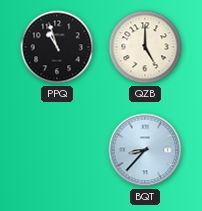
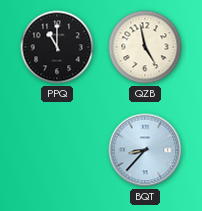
PPQ: 10:57 -> 11:00 (57, 47)
QZB: 5:00 -> 4:58 (145, 47)
